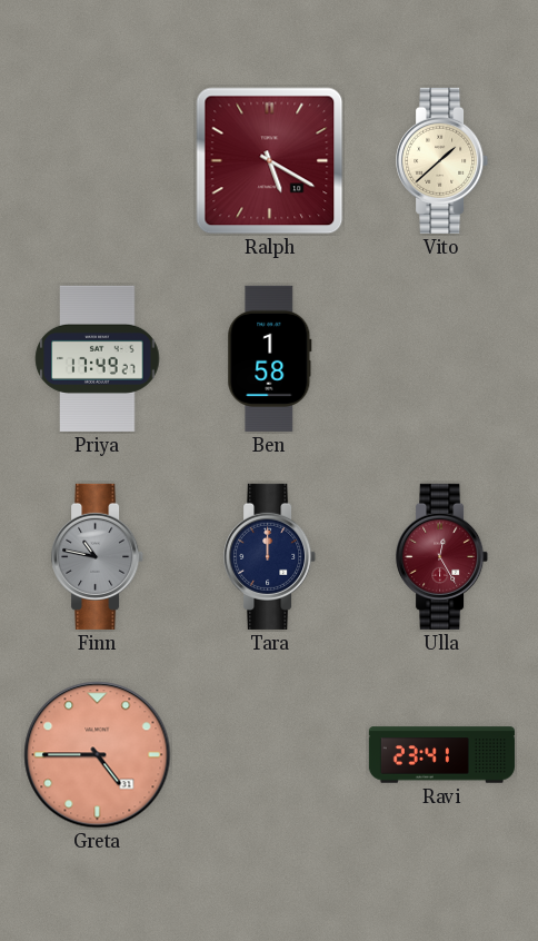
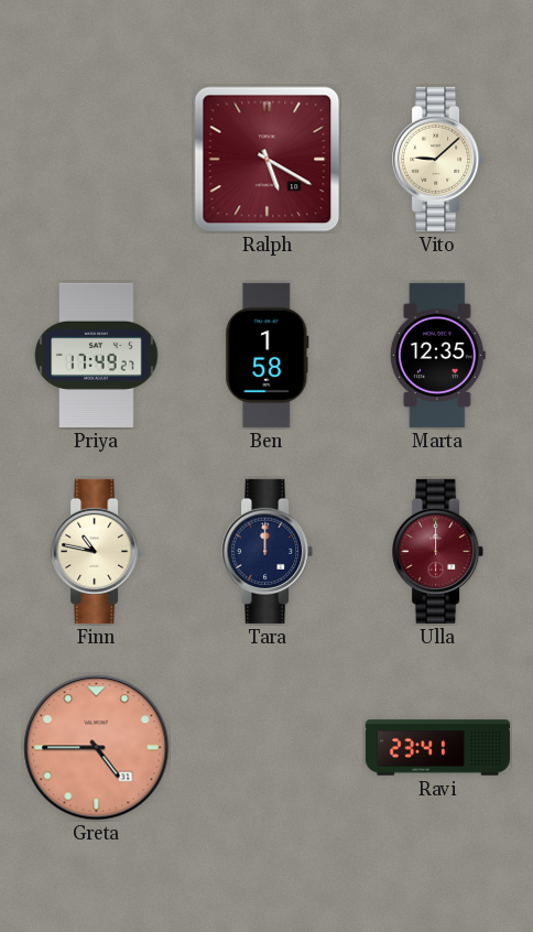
Vito: 1:38 -> 9:08 (438, 159)
Marta: none -> 12:35 (437, 355)
Finn dial: grey -> cream (97, 551)
Ulla: 12:25 -> 12:00 (438, 551)
